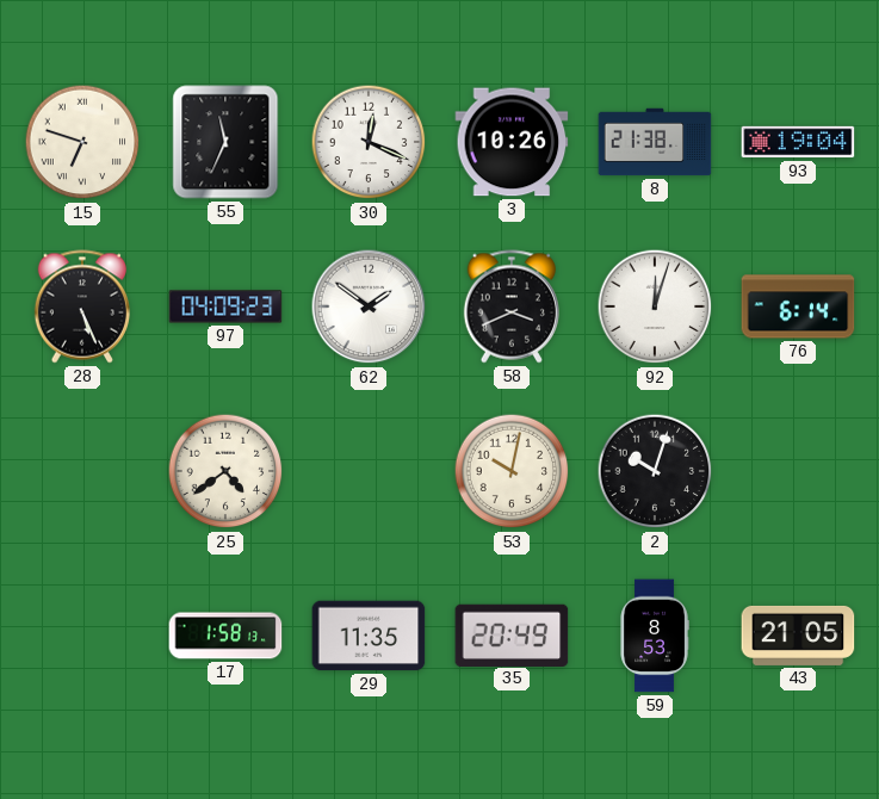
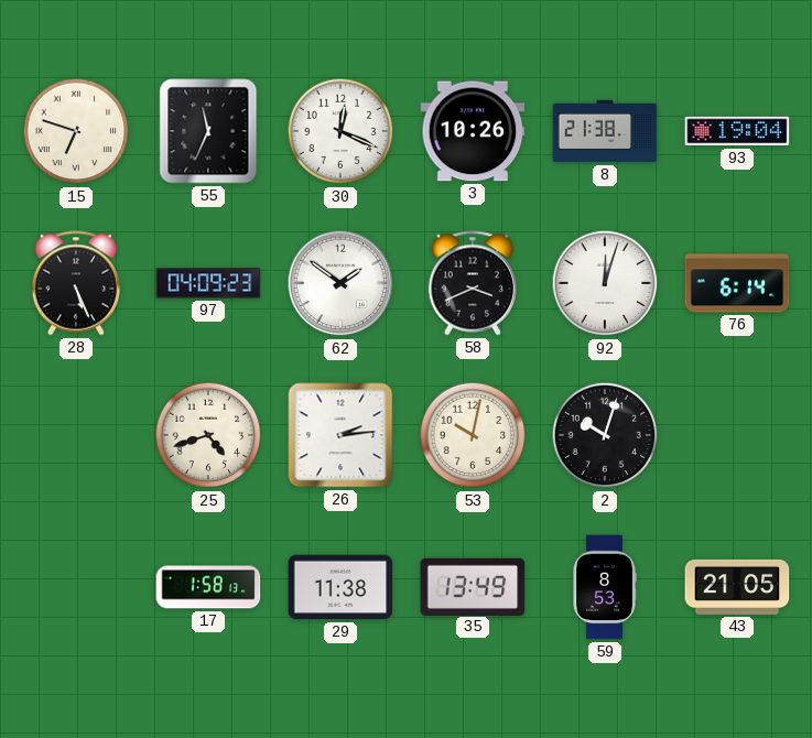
25: 4:39 -> 4:42 (208, 435)
26: none -> 2:14 (340, 435)
29: 11:35 -> 11:38 (340, 587)
35: 20:49 -> 13:49 (473, 586)
